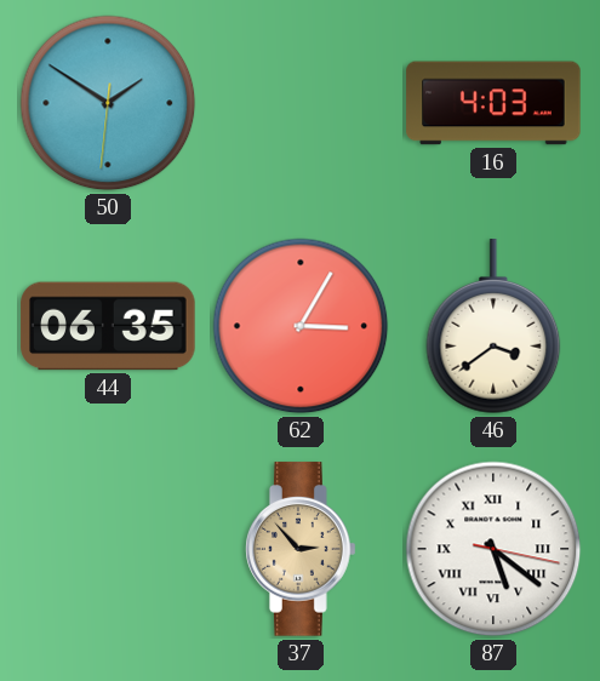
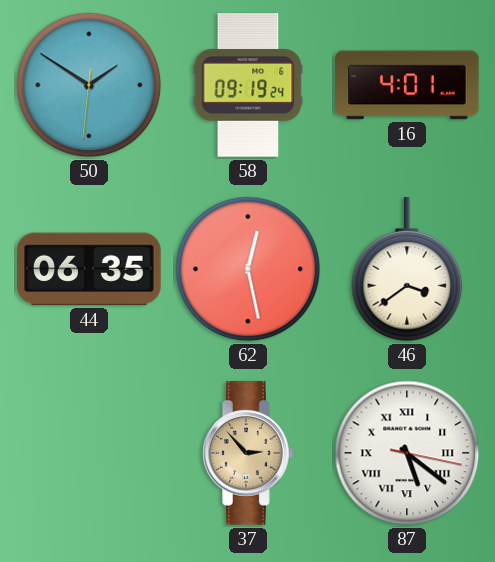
58: none -> 09:19 (248, 85)
16: 4:03 -> 4:01 (407, 85)
62: 3:05 -> 12:28 (248, 269)
